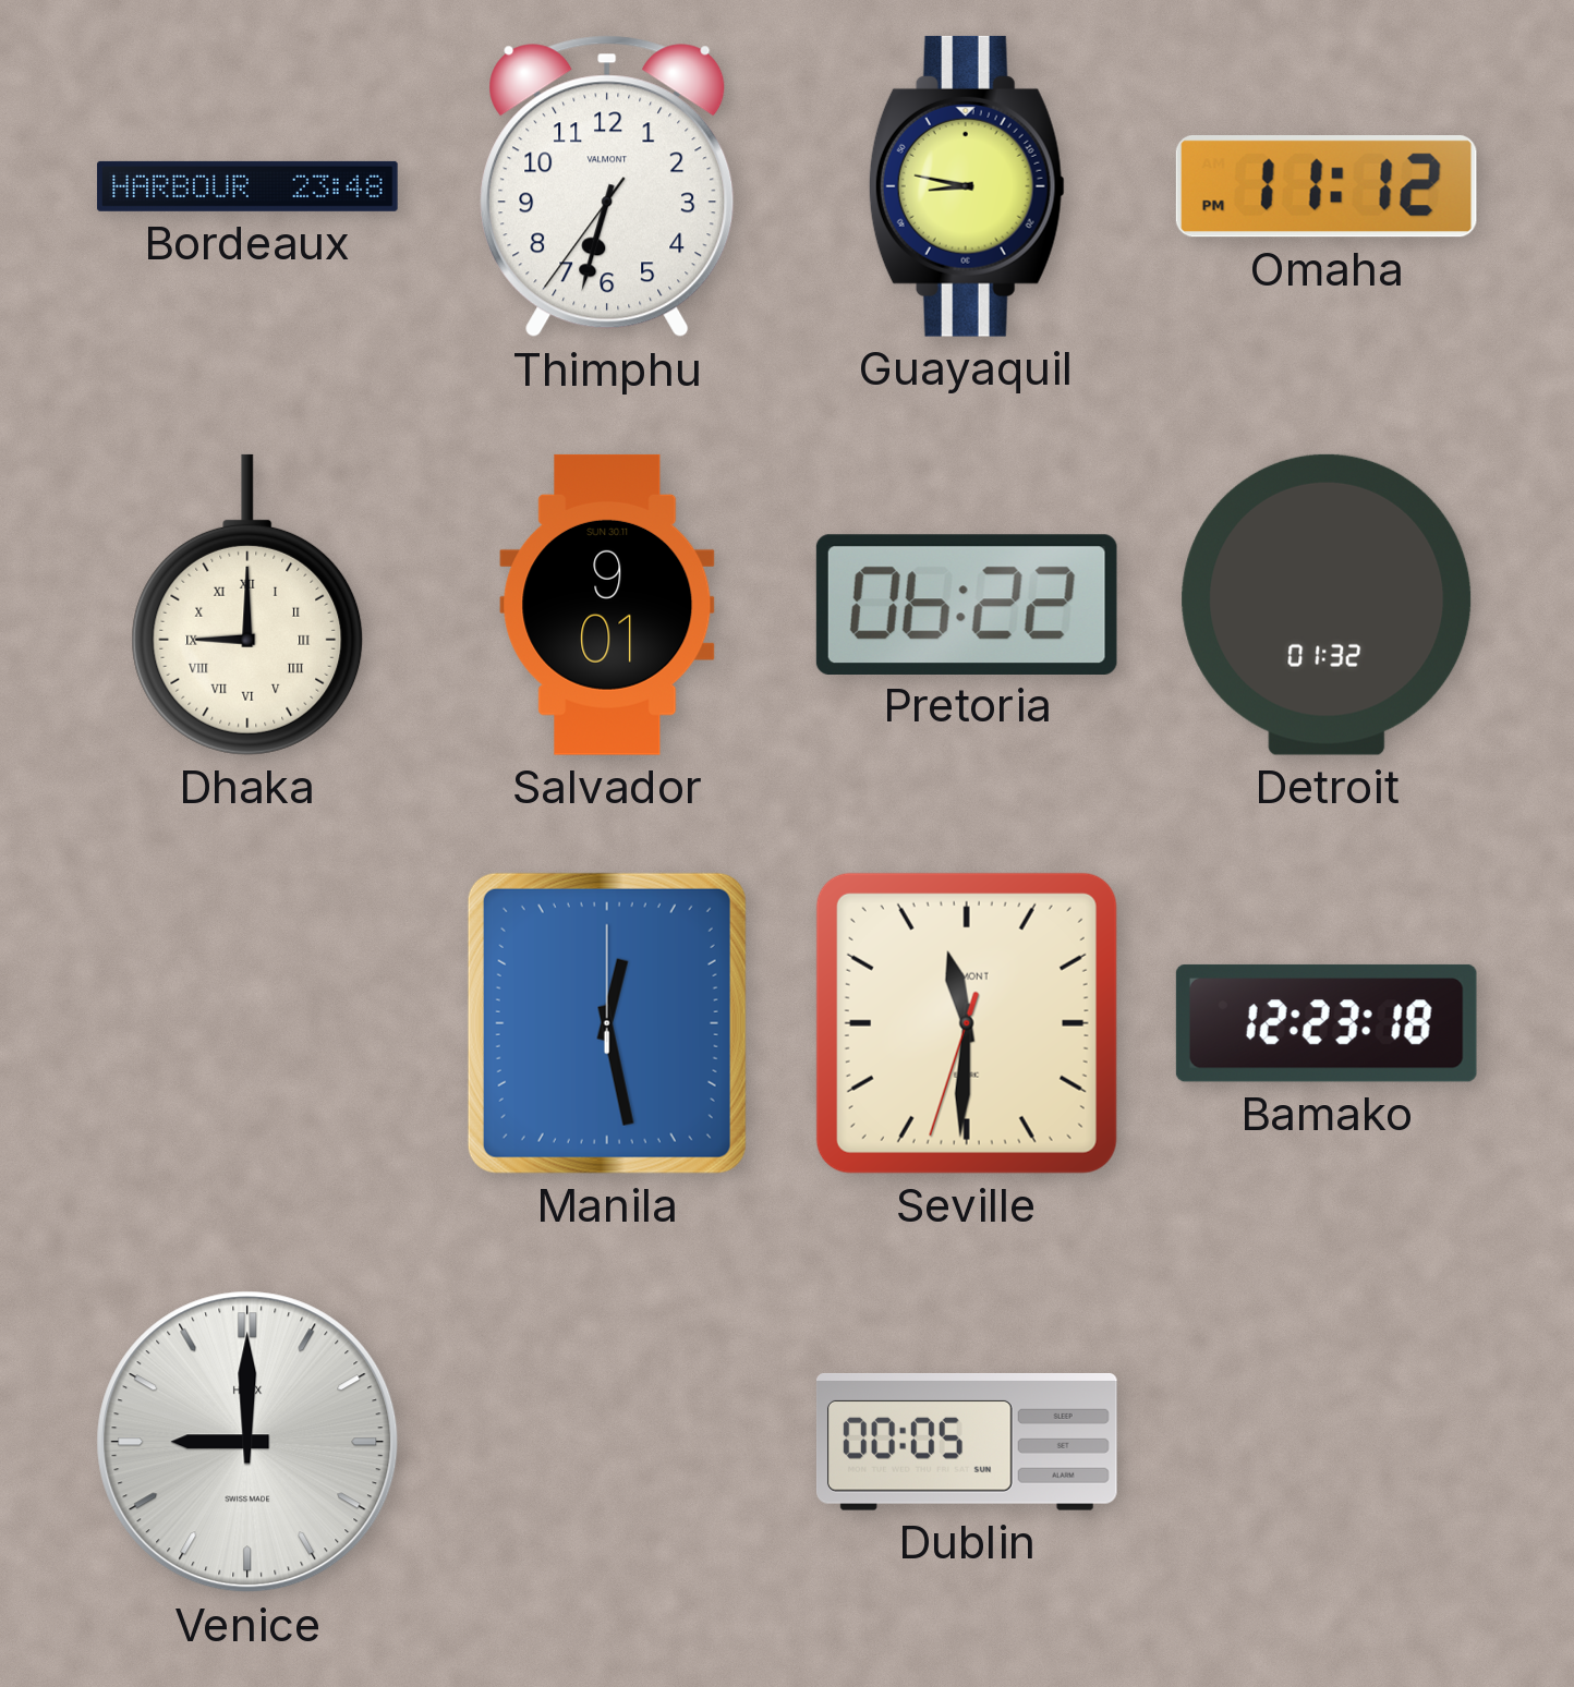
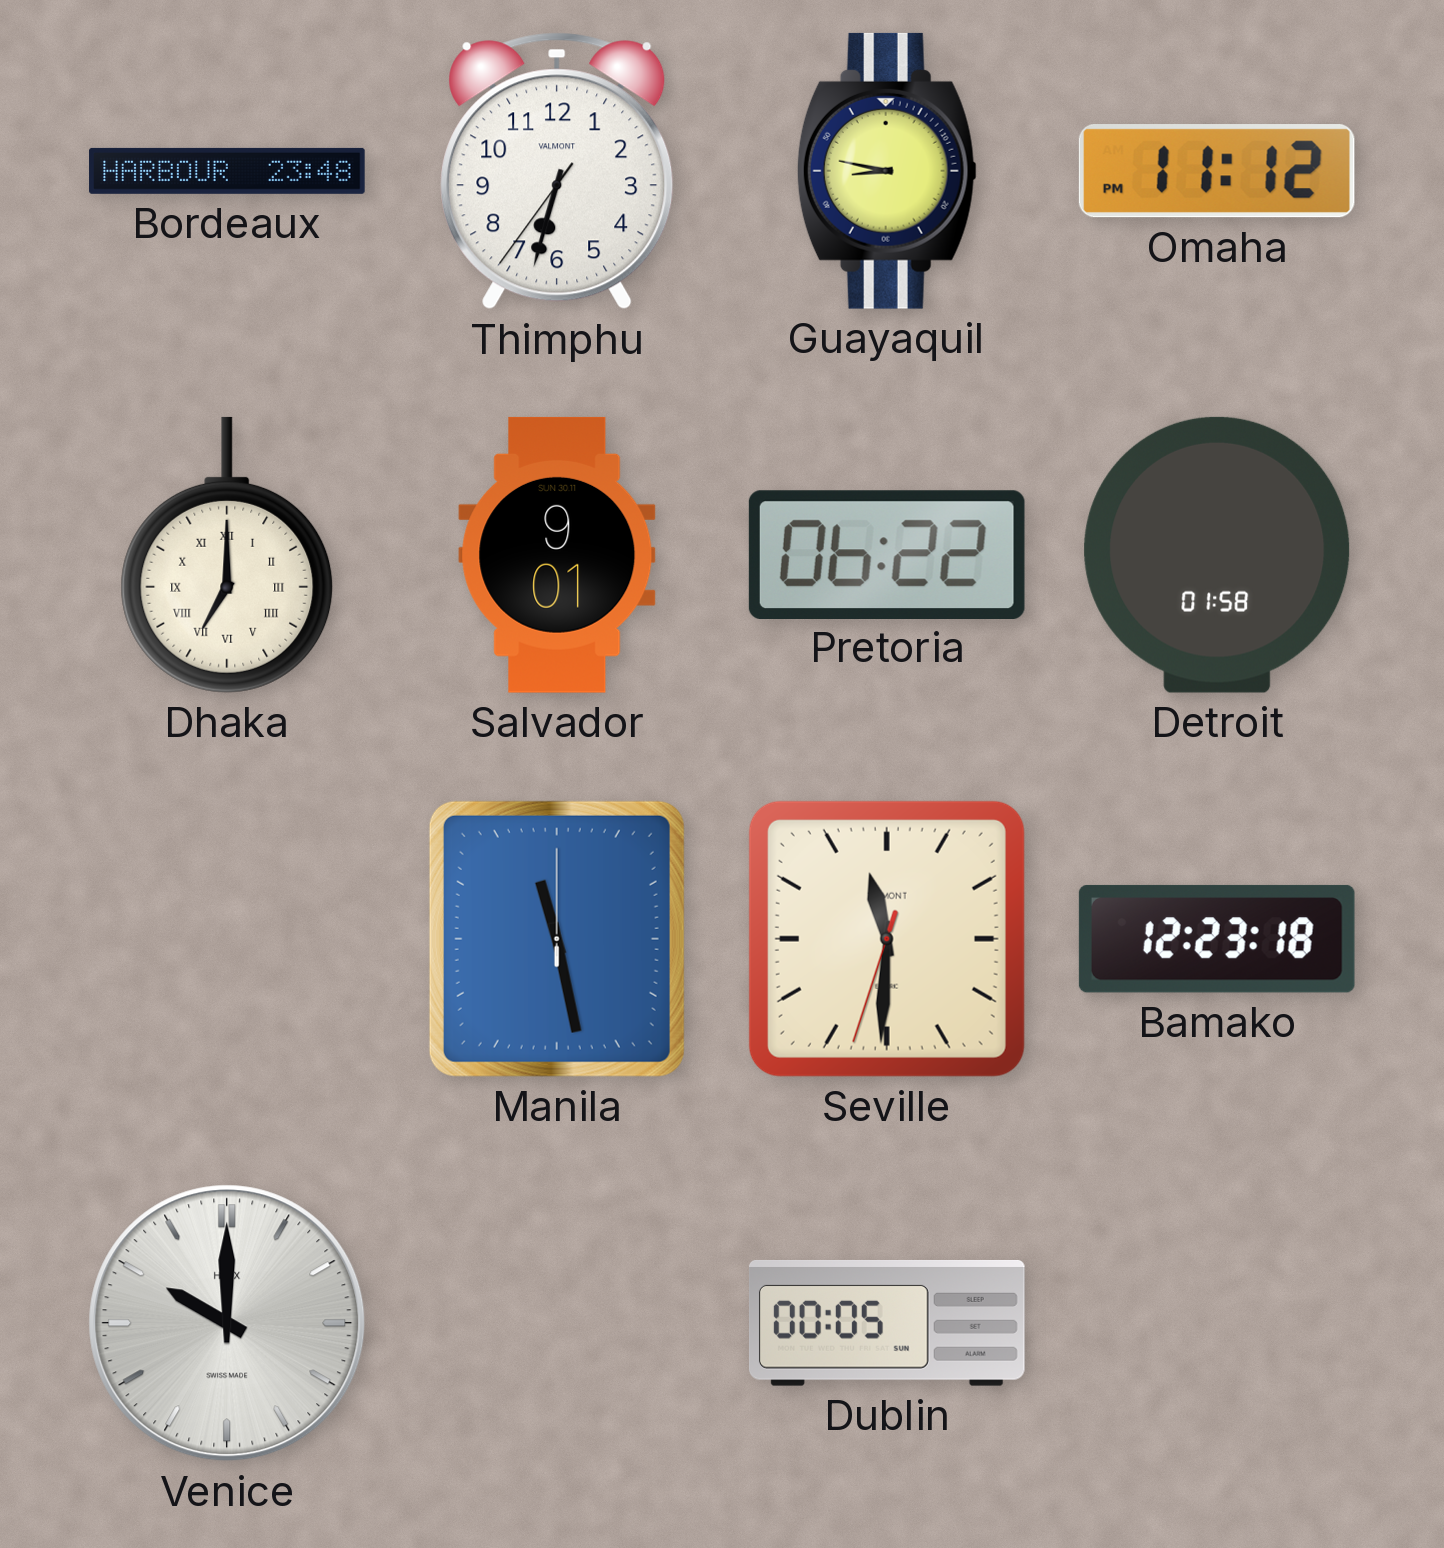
Dhaka: 9:00 -> 7:00 (227, 555)
Detroit: 01:32 -> 01:58 (1217, 555)
Manila: 12:28 -> 11:28 (557, 939)
Venice: 9:00 -> 10:00 (227, 1323)
